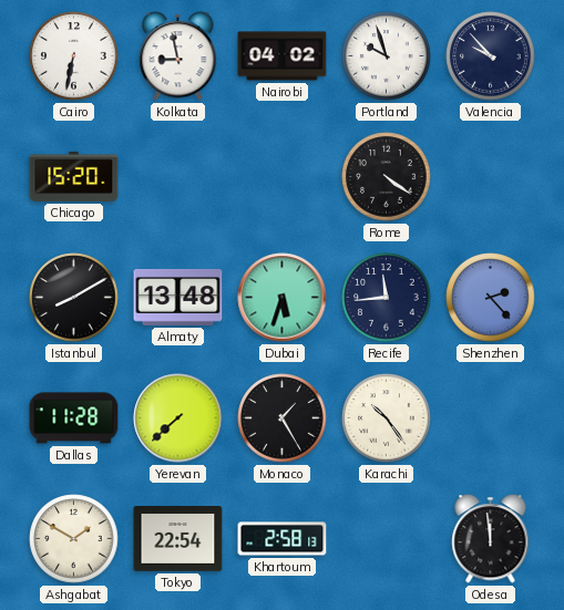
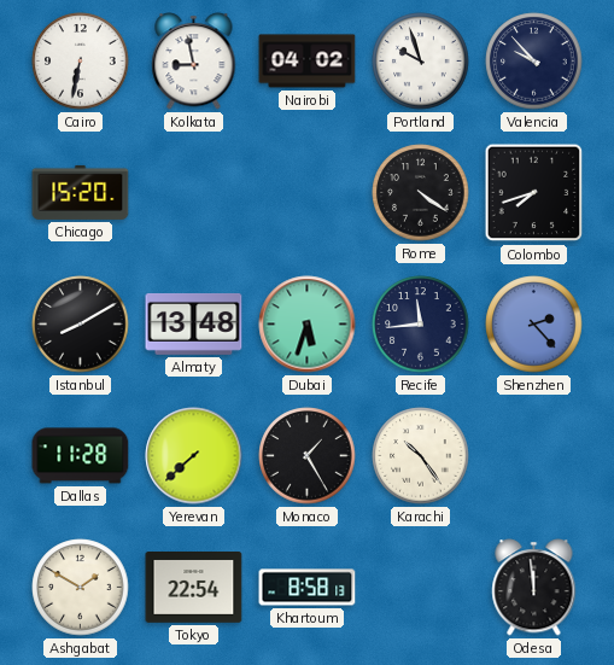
Colombo: none -> 7:42 (534, 193)
Khartoum: 2:58 -> 8:58 (308, 588)
